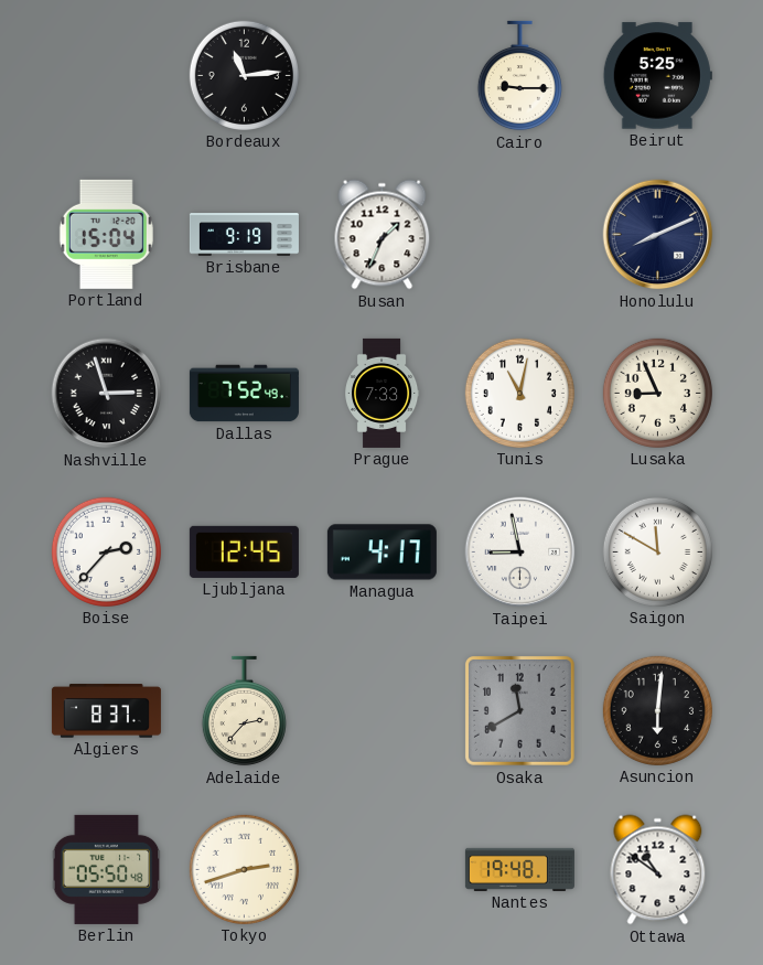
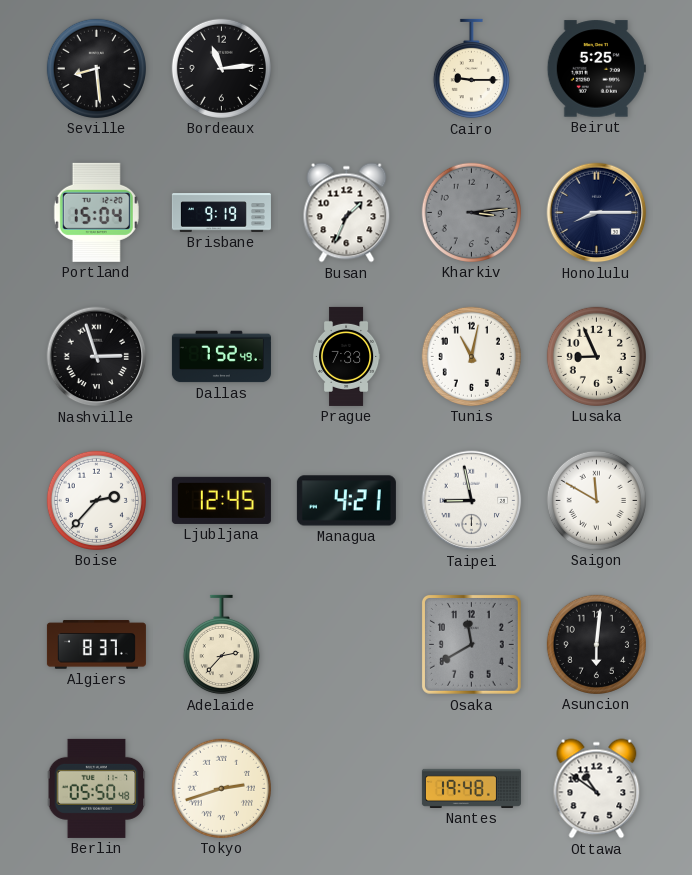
Seville: none -> 8:29 (96, 68)
Kharkiv: none -> 3:14 (471, 212)
Honolulu: 8:11 -> 8:15 (597, 213)
Managua: 4:17 -> 4:21 (346, 501)
